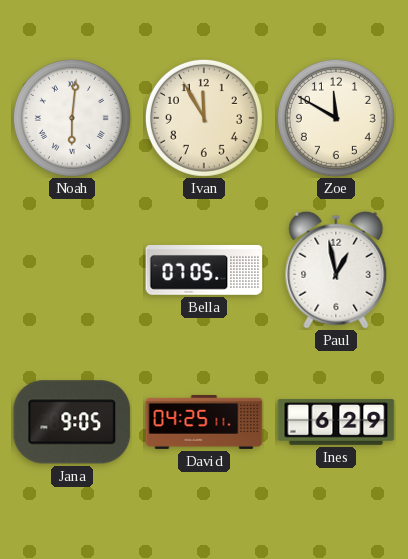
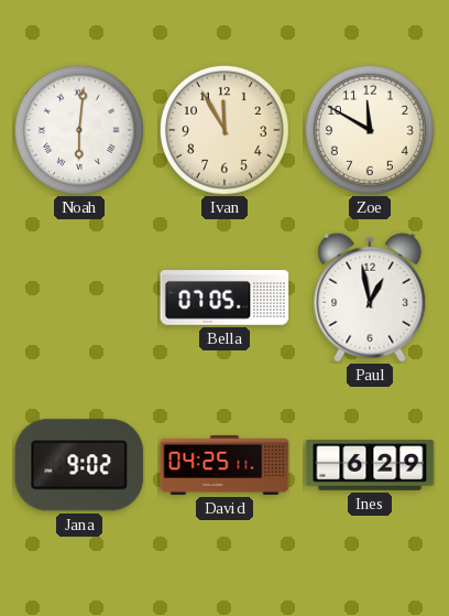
Jana: 9:05 -> 9:02 (79, 465)
